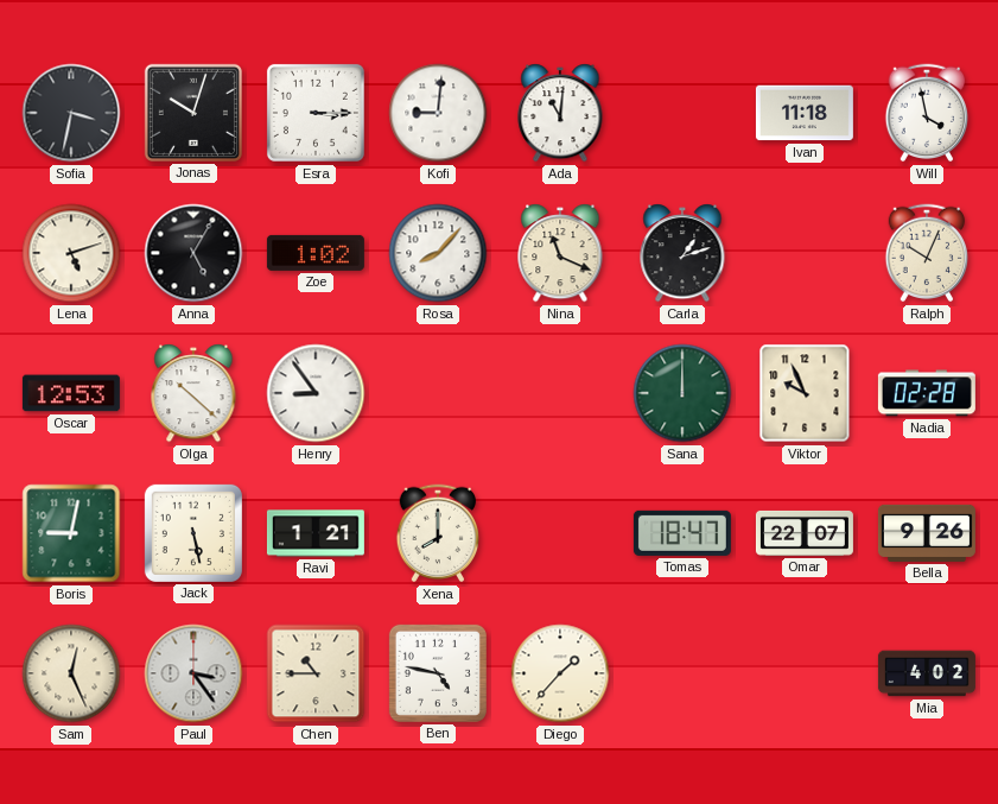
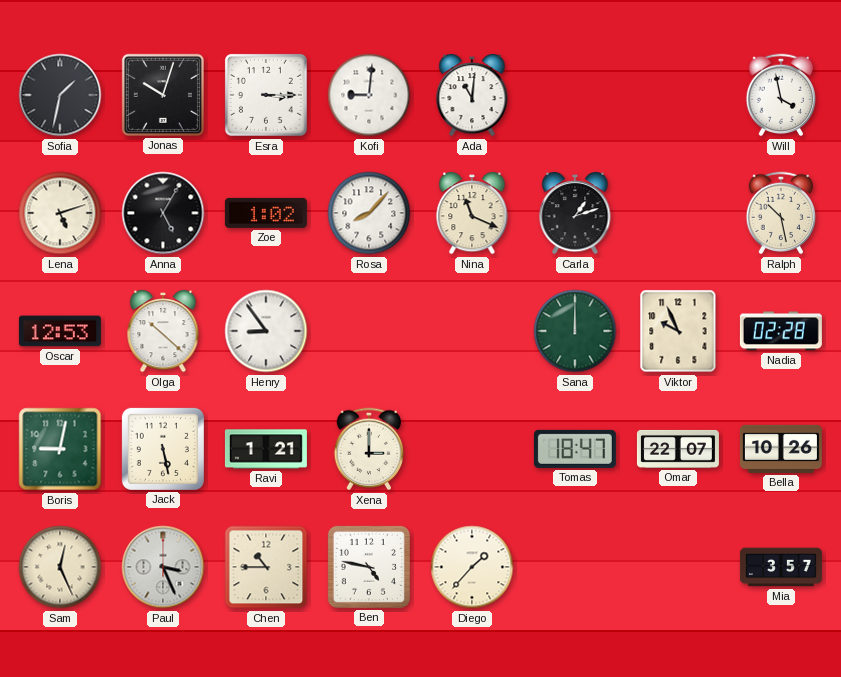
Sofia: 3:32 -> 1:32 (60, 95)
Ivan: 11:18 -> none (805, 113)
Ralph: 10:04 -> 10:28 (781, 213)
Xena: 8:00 -> 3:00 (369, 449)
Bella: 9:26 -> 10:26 (781, 449)
Paul: 3:24 -> 3:26 (163, 567)
Mia: 4:02 -> 3:57 (781, 567)
